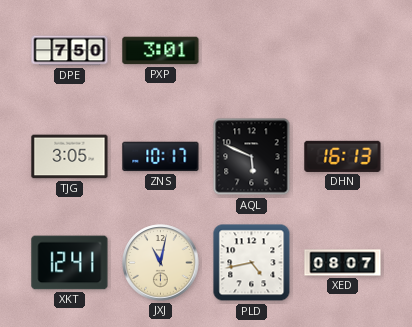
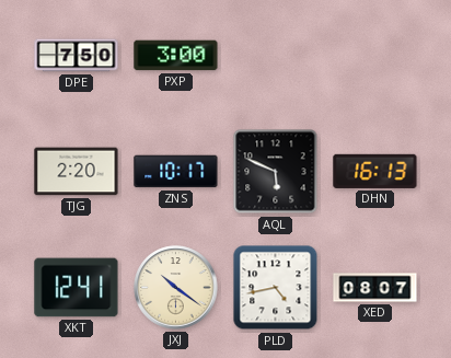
PXP: 3:01 -> 3:00 (176, 56)
TJG: 3:05 -> 2:20 (77, 172)
JXJ: 11:02 -> 10:21 (176, 288)
